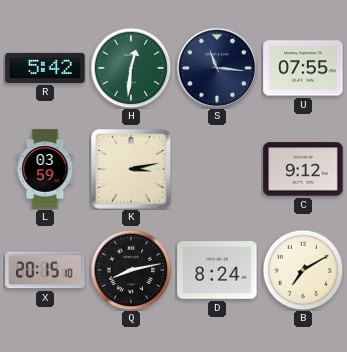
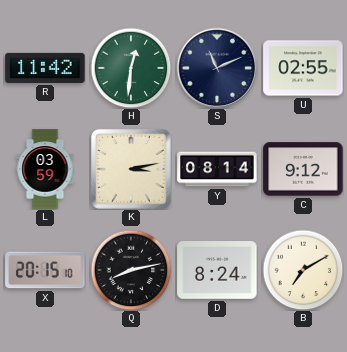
R: 5:42 -> 11:42 (45, 68)
S: 11:16 -> 11:11 (217, 68)
U: 07:55 -> 02:55 (303, 68)
Y: none -> 08:14 (217, 169)
